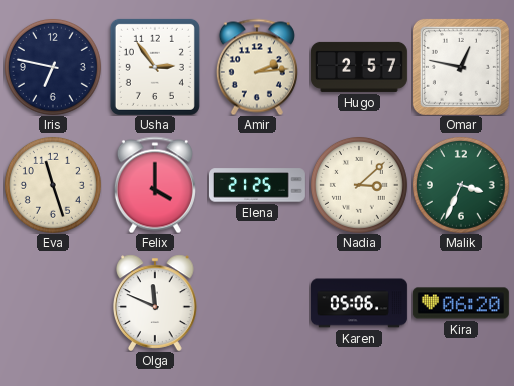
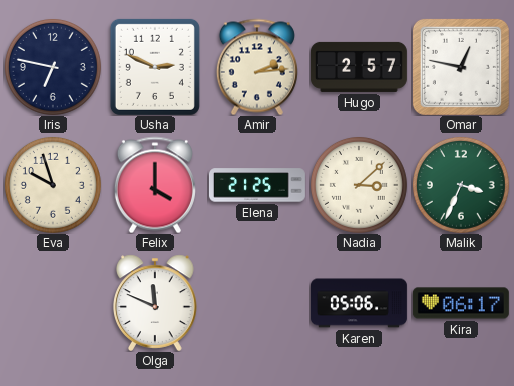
Usha: 2:54 -> 2:49 (155, 67)
Eva: 11:27 -> 9:57 (53, 185)
Kira: 06:20 -> 06:17 (461, 303)
